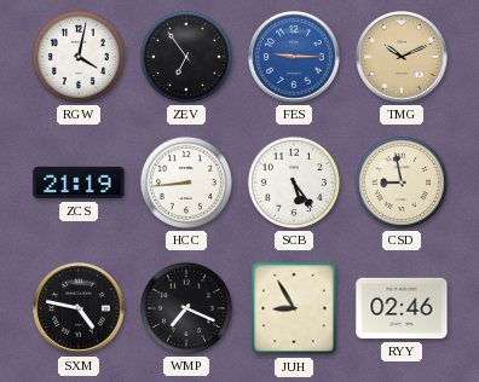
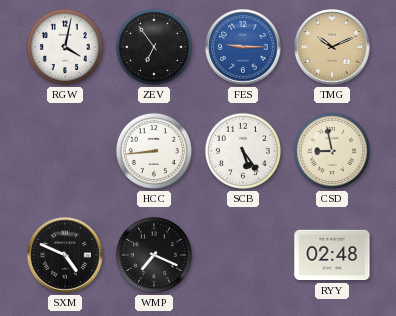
ZCS: 21:19 -> none (79, 183)
SXM: 4:47 -> 4:49 (65, 255)
JUH: 8:55 -> none (294, 308)
RYY: 02:46 -> 02:48 (332, 255)
